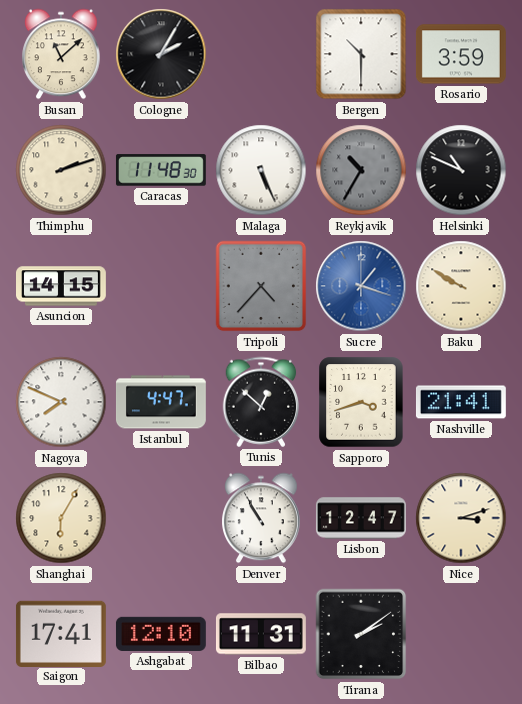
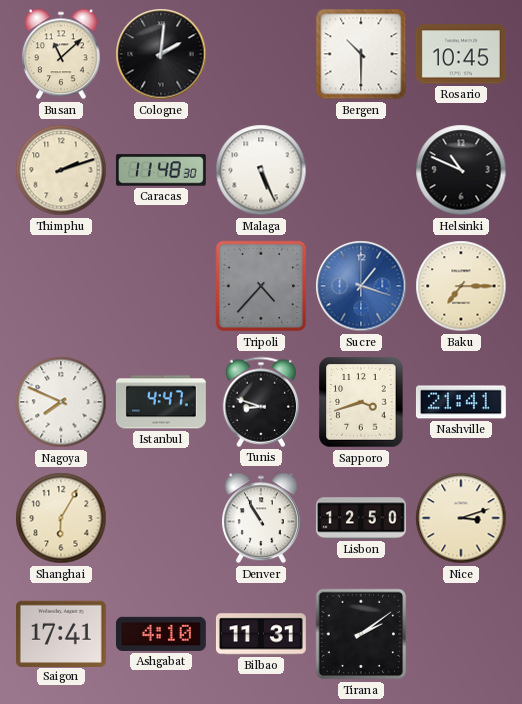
Cologne: 2:05 -> 2:01 (161, 54)
Rosario: 3:59 -> 10:45 (461, 54)
Reykjavik: 10:35 -> none (361, 170)
Asuncion: 14:15 -> none (62, 286)
Baku: 9:50 -> 7:15 (461, 286)
Tunis: 12:52 -> 8:48 (261, 402)
Lisbon: 12:47 -> 12:50 (361, 518)
Ashgabat: 12:10 -> 4:10 (161, 634)
